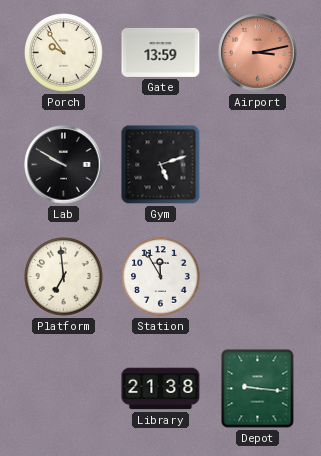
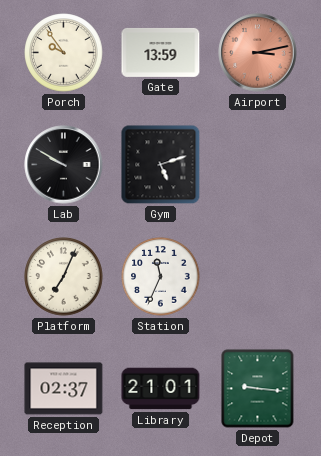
Platform: 6:59 -> 7:04 (64, 277)
Station: 11:55 -> 11:34 (161, 277)
Reception: none -> 02:37 (64, 389)
Library: 21:38 -> 21:01 (161, 389)
